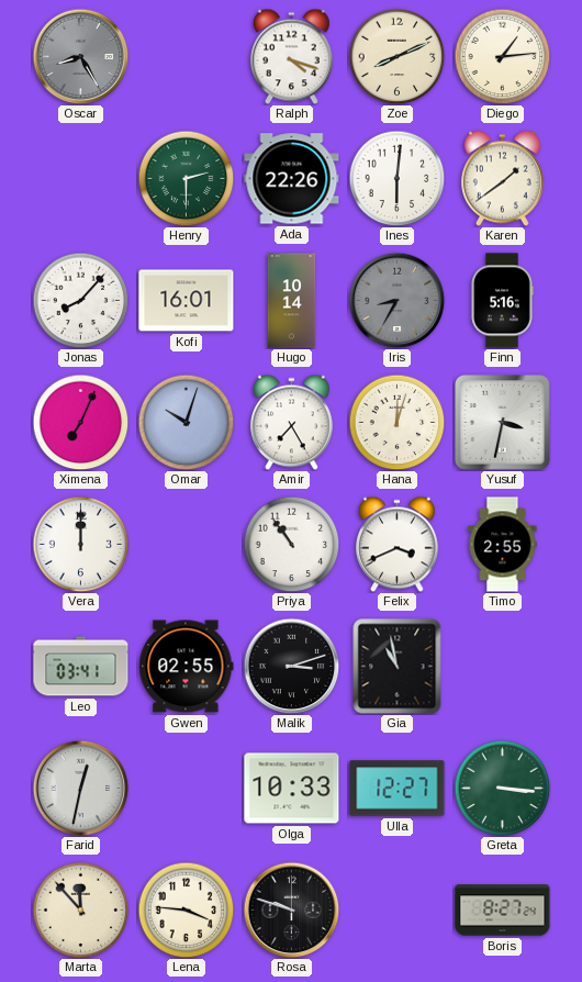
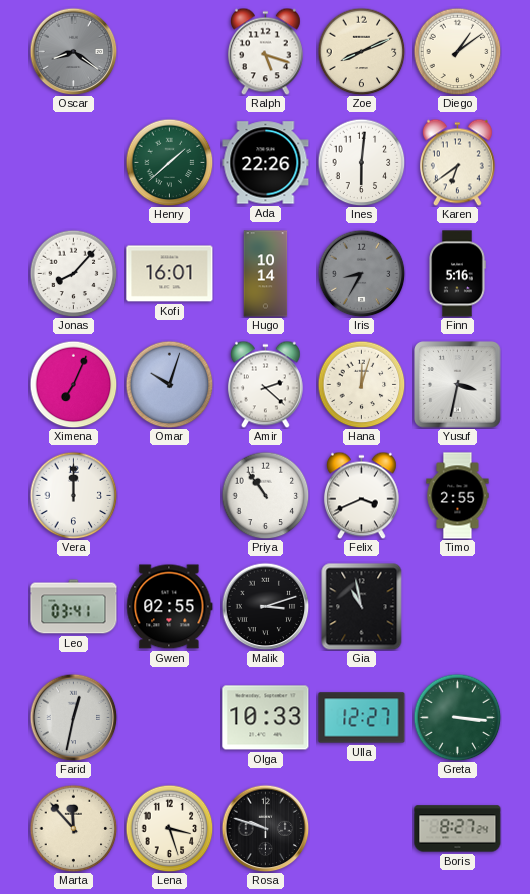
Oscar: 8:25 -> 8:21 (73, 51)
Ralph: 4:18 -> 5:18 (265, 51)
Diego: 1:14 -> 1:09 (457, 51)
Henry: 2:30 -> 1:38 (169, 162)
Karen: 1:39 -> 6:39 (457, 162)
Amir: 7:25 -> 2:22 (265, 384)
Lena: 3:46 -> 3:27 (169, 828)
